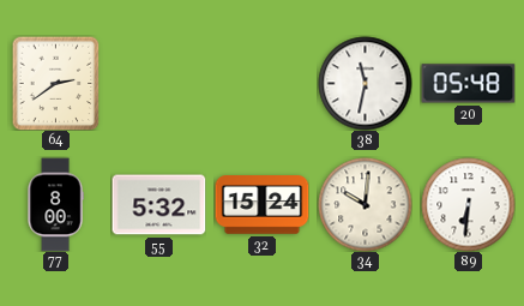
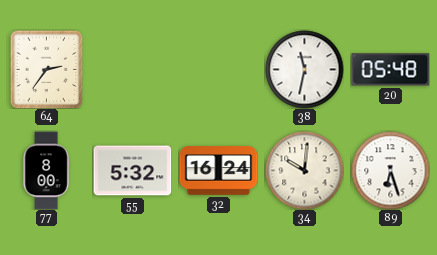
64: 2:39 -> 2:36 (47, 69)
32: 15:24 -> 16:24 (218, 171)
89: 6:31 -> 6:27 (390, 170)
